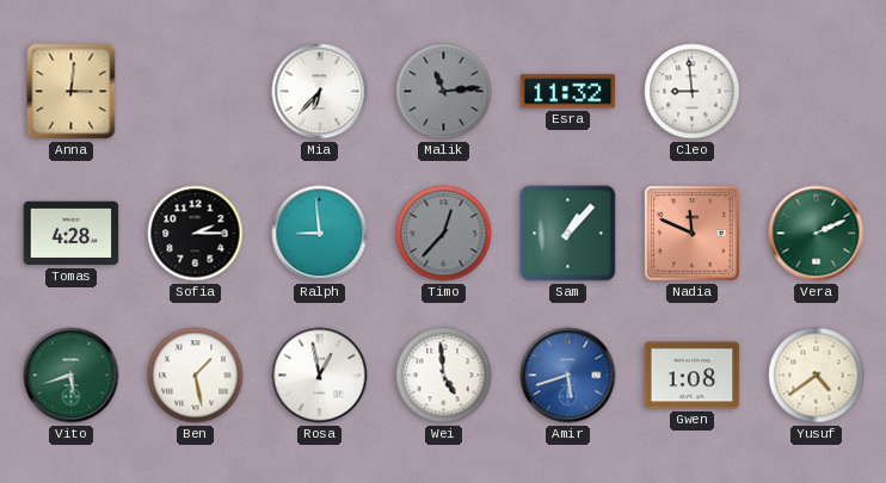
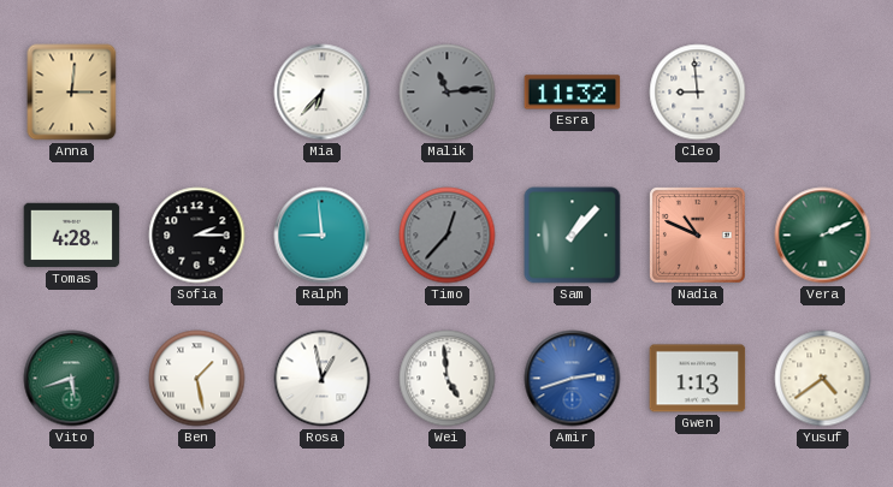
Nadia: 11:49 -> 10:49 (698, 236)
Amir: 5:42 -> 2:42 (573, 379)
Gwen: 1:08 -> 1:13 (698, 379)
